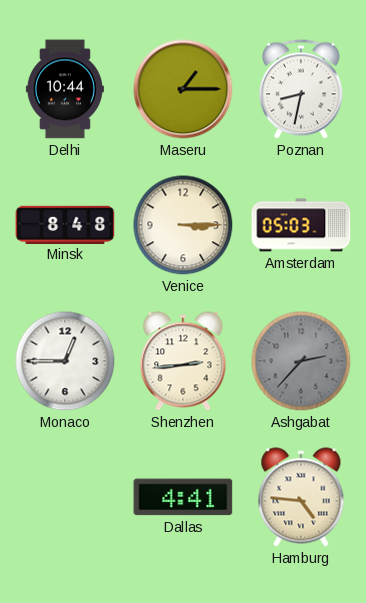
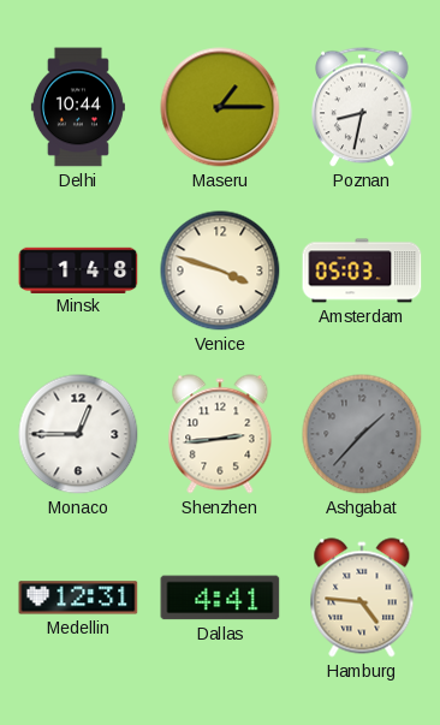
Minsk: 8:48 -> 1:48 (78, 269)
Venice: 3:15 -> 3:48 (220, 271)
Ashgabat: 2:37 -> 1:37 (362, 434)
Medellin: none -> 12:31 (78, 598)
